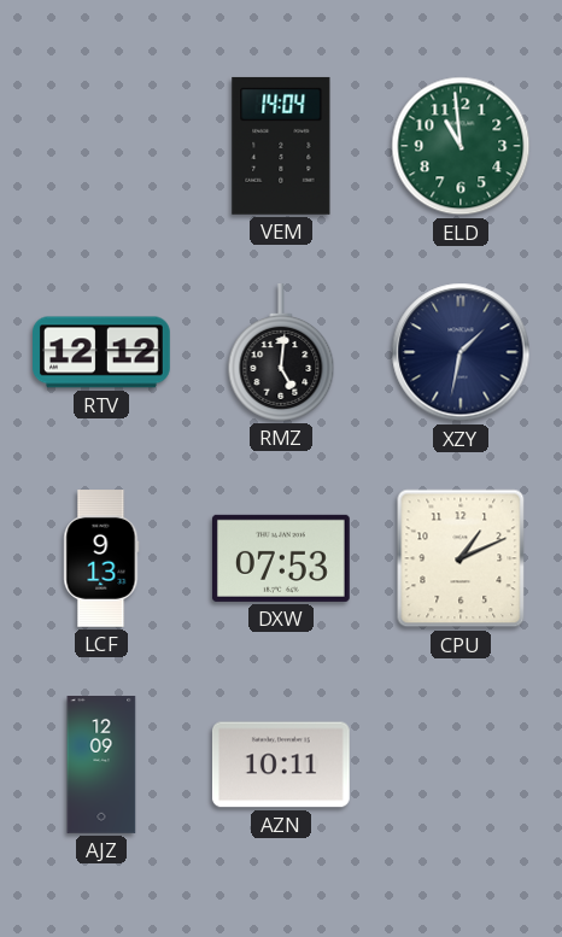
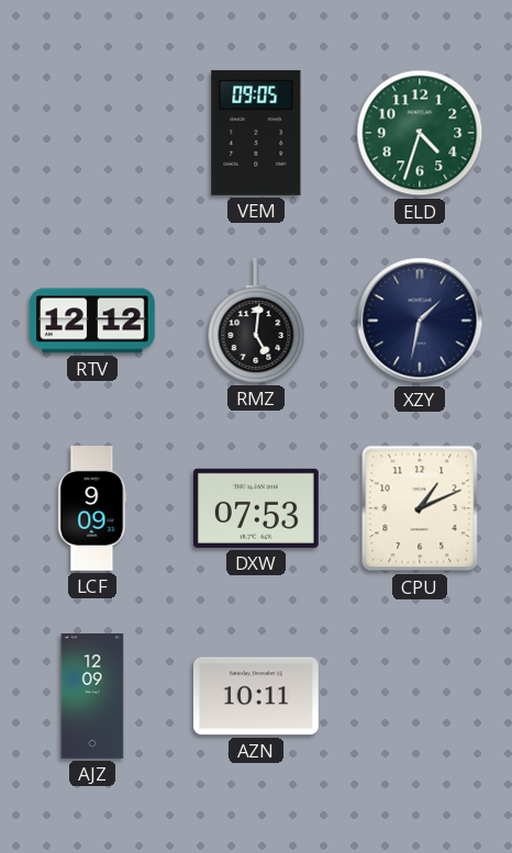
VEM: 14:04 -> 09:05 (256, 133)
ELD: 10:59 -> 4:33 (420, 133)
LCF: 9:13 -> 9:09 (92, 509)
